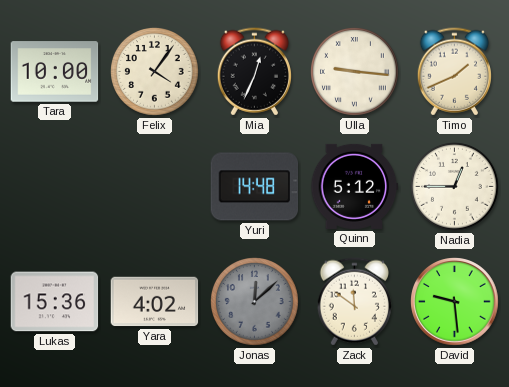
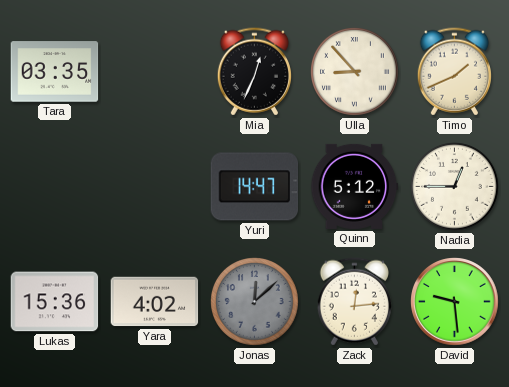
Tara: 10:00 -> 03:35 (55, 72)
Felix: 4:06 -> none (155, 72)
Ulla: 9:16 -> 8:53 (355, 72)
Yuri: 14:48 -> 14:47 (255, 187)
Zack: 11:51 -> 12:14 (354, 302)
